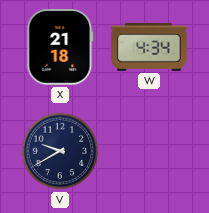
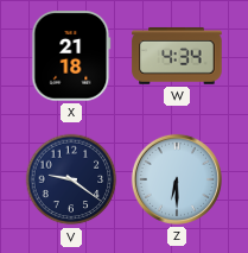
V: 9:40 -> 9:21 (71, 179)
Z: none -> 6:30 (177, 179)
